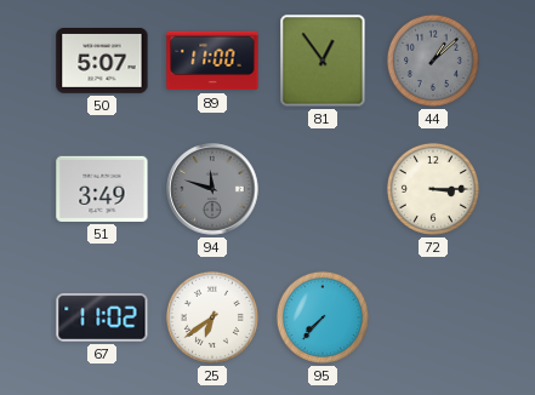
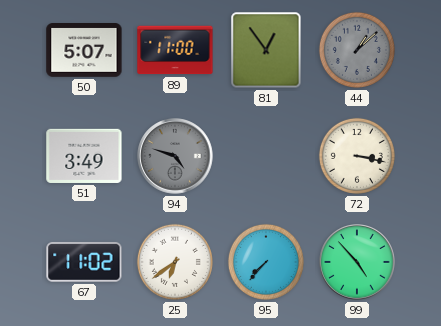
94: 11:48 -> 4:48 (175, 156)
72: 3:15 -> 3:17 (357, 156)
99: none -> 4:53 (357, 262)
